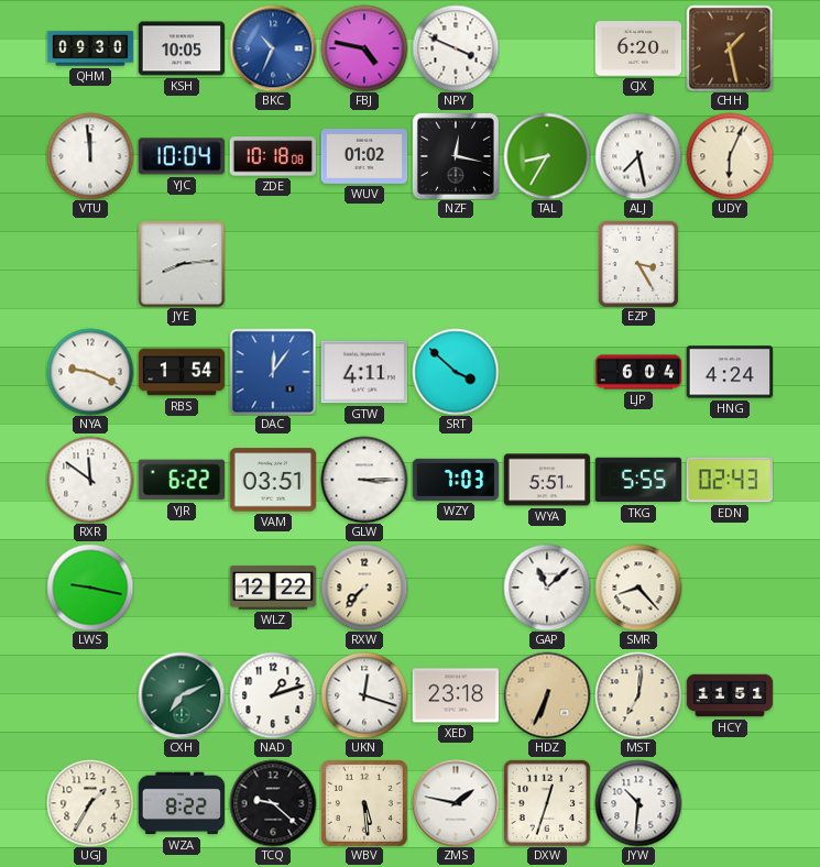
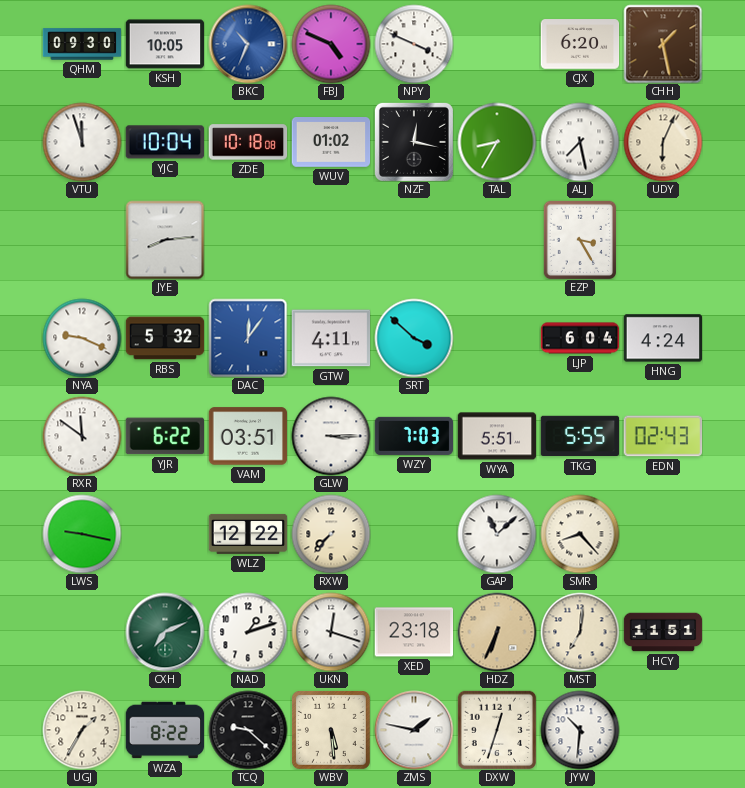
FBJ: 4:47 -> 4:49 (331, 44)
VTU: 11:59 -> 11:57 (82, 142)
RBS: 1:54 -> 5:32 (165, 338)
